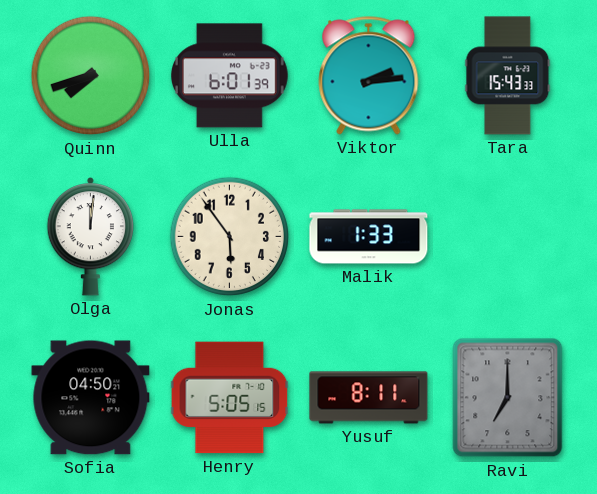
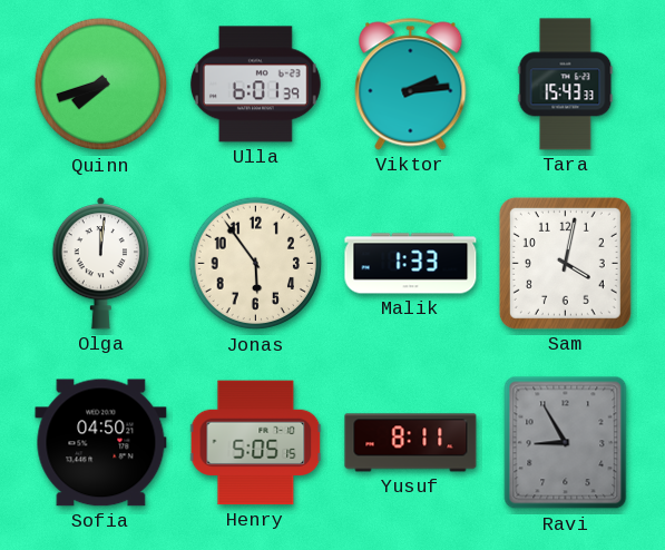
Sam: none -> 4:02 (565, 263)
Ravi: 7:00 -> 8:55 (566, 443)
